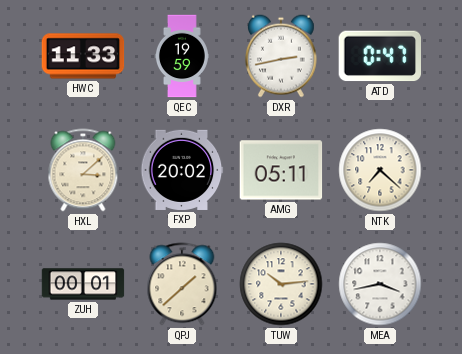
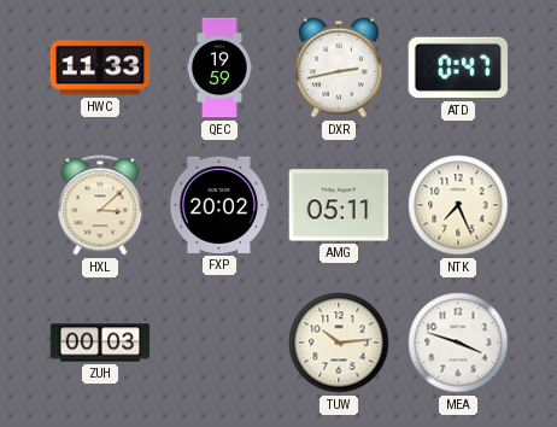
NTK: 7:22 -> 7:26 (458, 205)
ZUH: 00:01 -> 00:03 (100, 343)
QPJ: 1:38 -> none (182, 284)
MEA: 3:43 -> 3:48 (458, 343)
